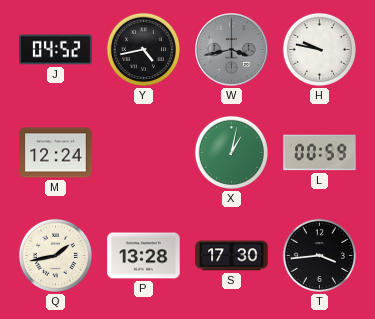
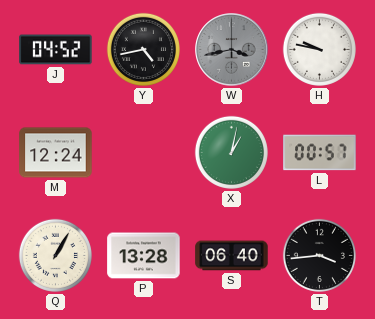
L: 00:59 -> 00:57 (320, 153)
Q: 1:43 -> 1:05 (55, 255)
S: 17:30 -> 06:40 (232, 256)
